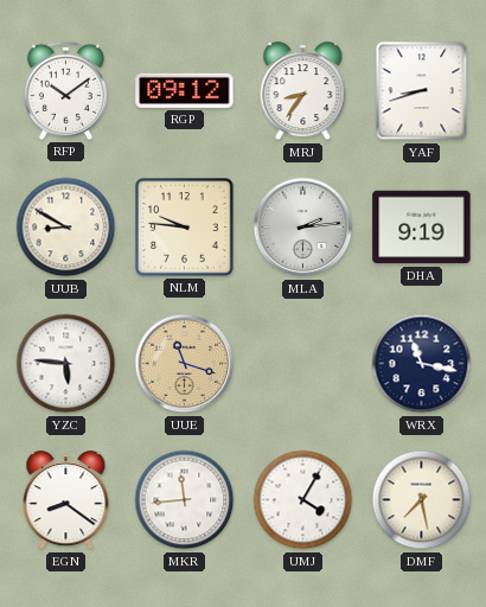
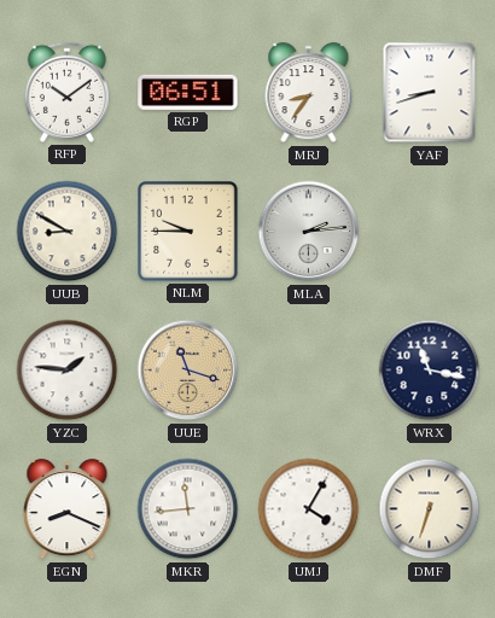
RGP: 09:12 -> 06:51 (188, 92)
NLM: 9:46 -> 9:45 (188, 232)
DHA: 9:19 -> none (422, 228)
YZC: 5:46 -> 1:46 (68, 371)
EGN: 8:21 -> 8:19 (68, 509)
DMF: 7:28 -> 6:33 (430, 509)
